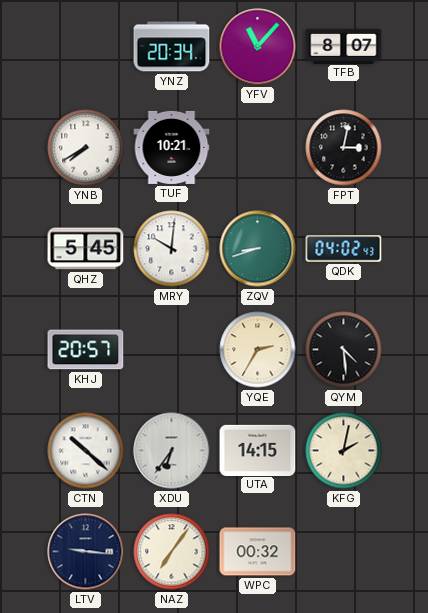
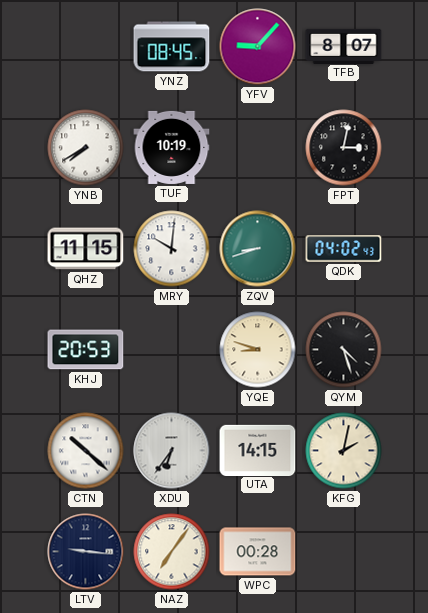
YNZ: 20:34 -> 08:45 (172, 47)
YFV: 11:07 -> 9:07 (258, 47)
TUF: 10:21 -> 10:19 (172, 147)
QHZ: 5:45 -> 11:15 (86, 249)
KHJ: 20:57 -> 20:53 (86, 350)
YQE: 2:35 -> 8:48 (258, 350)
QYM: 4:29 -> 4:27 (344, 350)
WPC: 00:32 -> 00:28 (258, 552)
